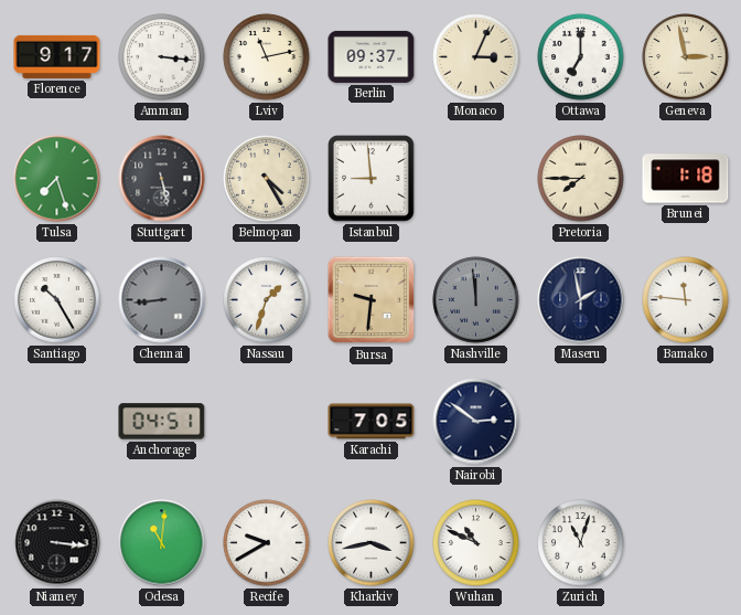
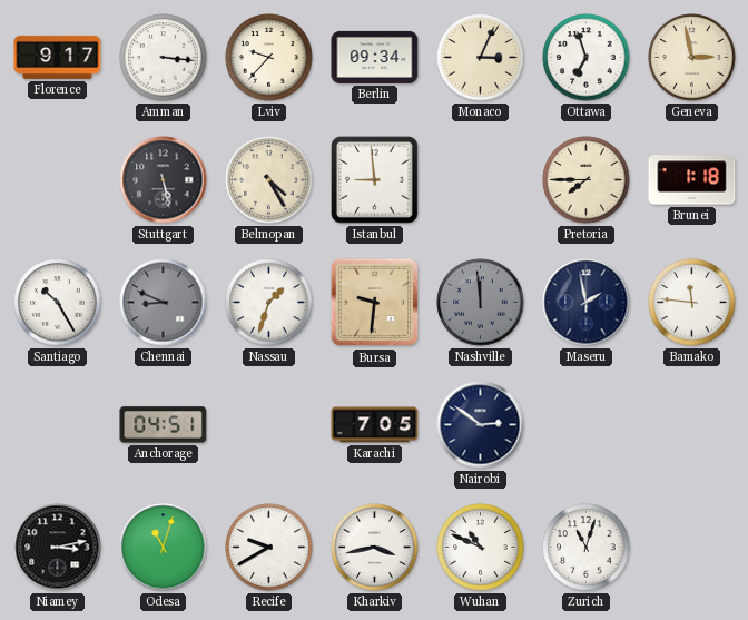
Lviv: 11:13 -> 9:37 (269, 58)
Berlin: 09:37 -> 09:34 (375, 57)
Ottawa: 7:00 -> 6:57 (587, 58)
Tulsa: 7:27 -> none (57, 179)
Chennai: 8:44 -> 8:49 (164, 303)
Niamey: 3:16 -> 3:13 (58, 548)
Odesa: 11:01 -> 11:03 (164, 548)
